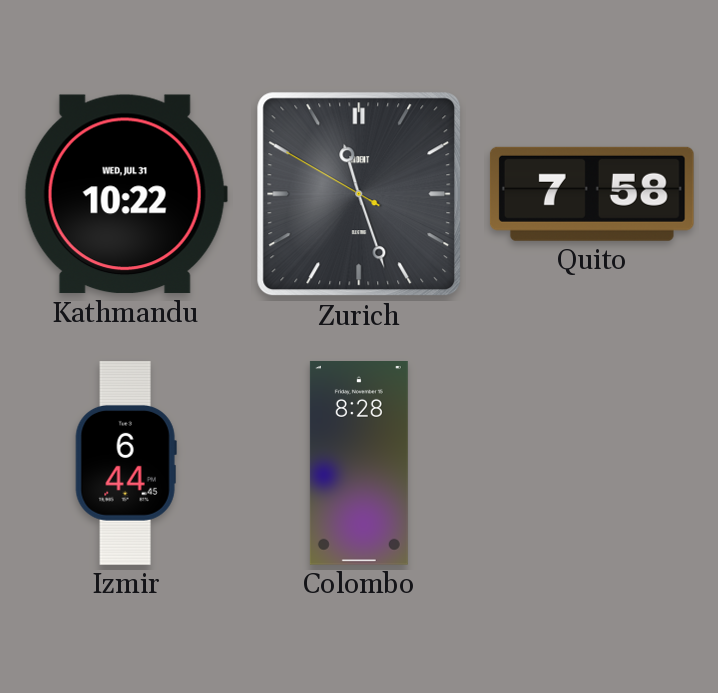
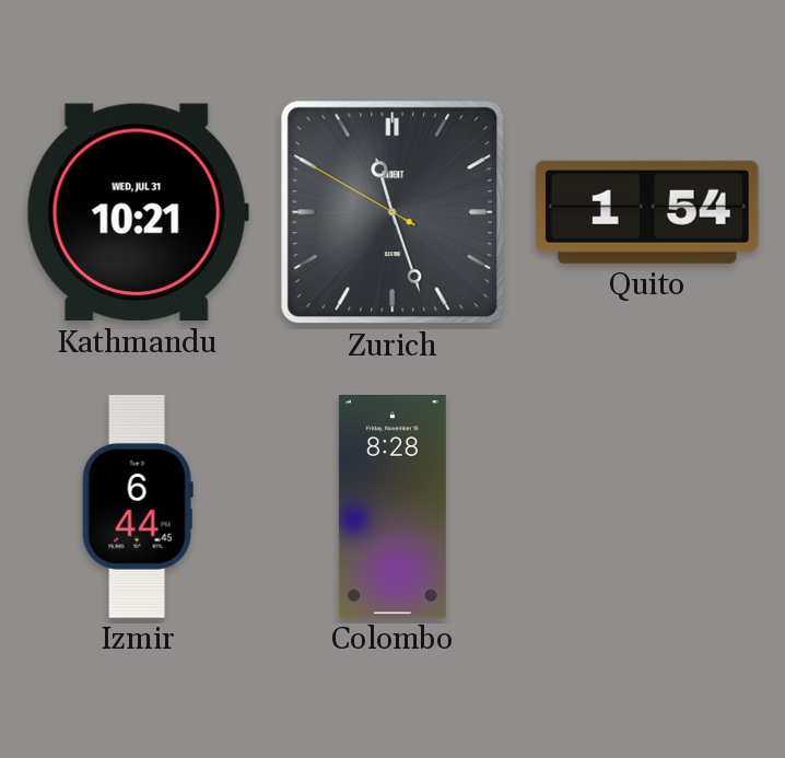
Kathmandu: 10:22 -> 10:21 (138, 212)
Quito: 7:58 -> 1:54 (647, 212)
